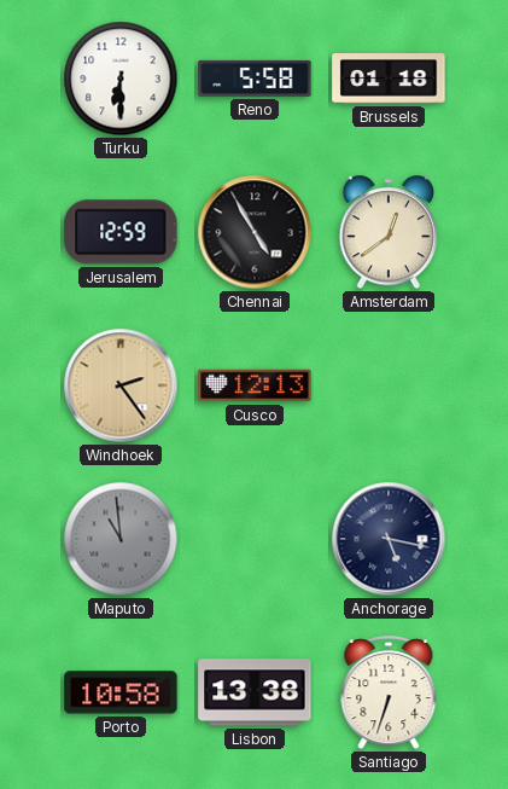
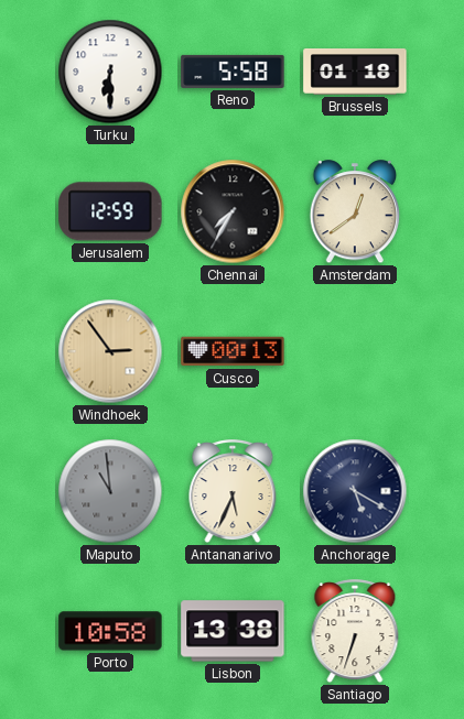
Chennai: 4:55 -> 7:35 (233, 211)
Windhoek: 2:24 -> 2:54 (110, 351)
Cusco: 12:13 -> 00:13 (233, 351)
Antananarivo: none -> 5:34 (233, 492)
Anchorage: 5:17 -> 5:20 (355, 491)
